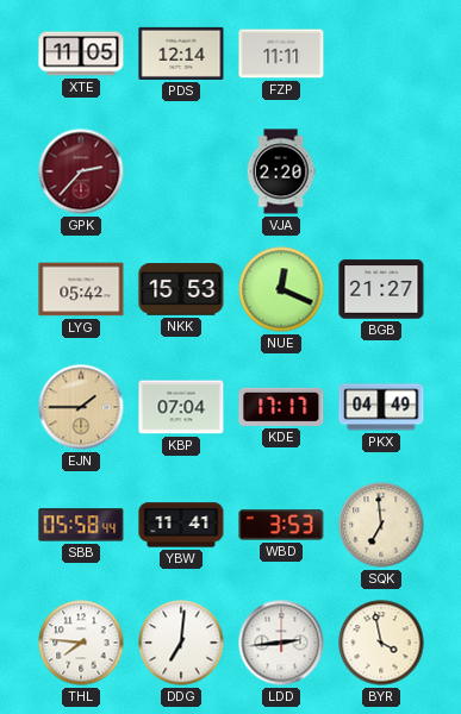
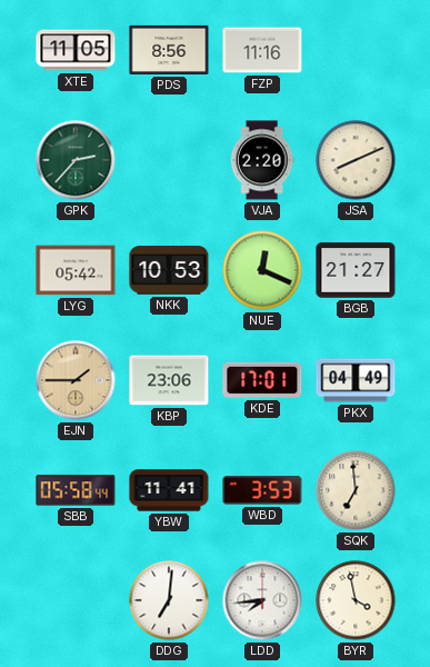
PDS: 12:14 -> 8:56 (169, 50)
FZP: 11:11 -> 11:16 (262, 50)
GPK dial: burgundy -> green (76, 160)
JSA: none -> 8:11 (356, 160)
NKK: 15:53 -> 10:53 (169, 270)
KBP: 07:04 -> 23:06 (169, 380)
KDE: 17:17 -> 17:01 (262, 380)
THL: 7:46 -> none (81, 643)
LDD: 2:44 -> 7:44 (262, 600)
